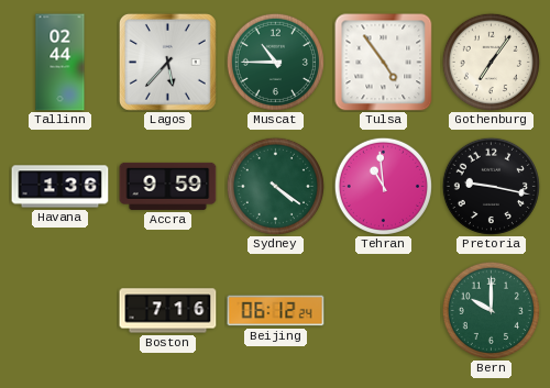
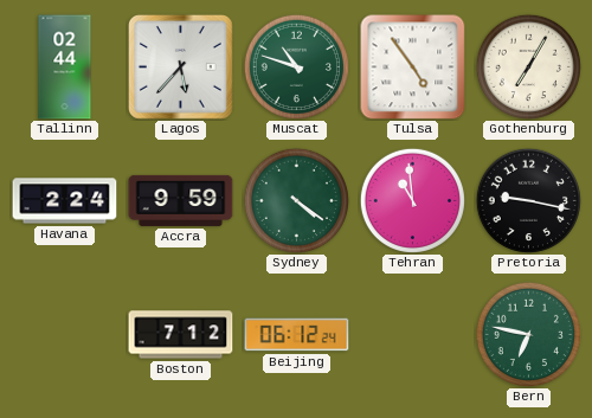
Muscat: 10:45 -> 10:48 (296, 66)
Gothenburg: 7:06 -> 7:05 (528, 66)
Havana: 1:36 -> 2:24 (65, 201)
Boston: 7:16 -> 7:12 (181, 335)
Bern: 10:00 -> 6:47 (528, 334)
